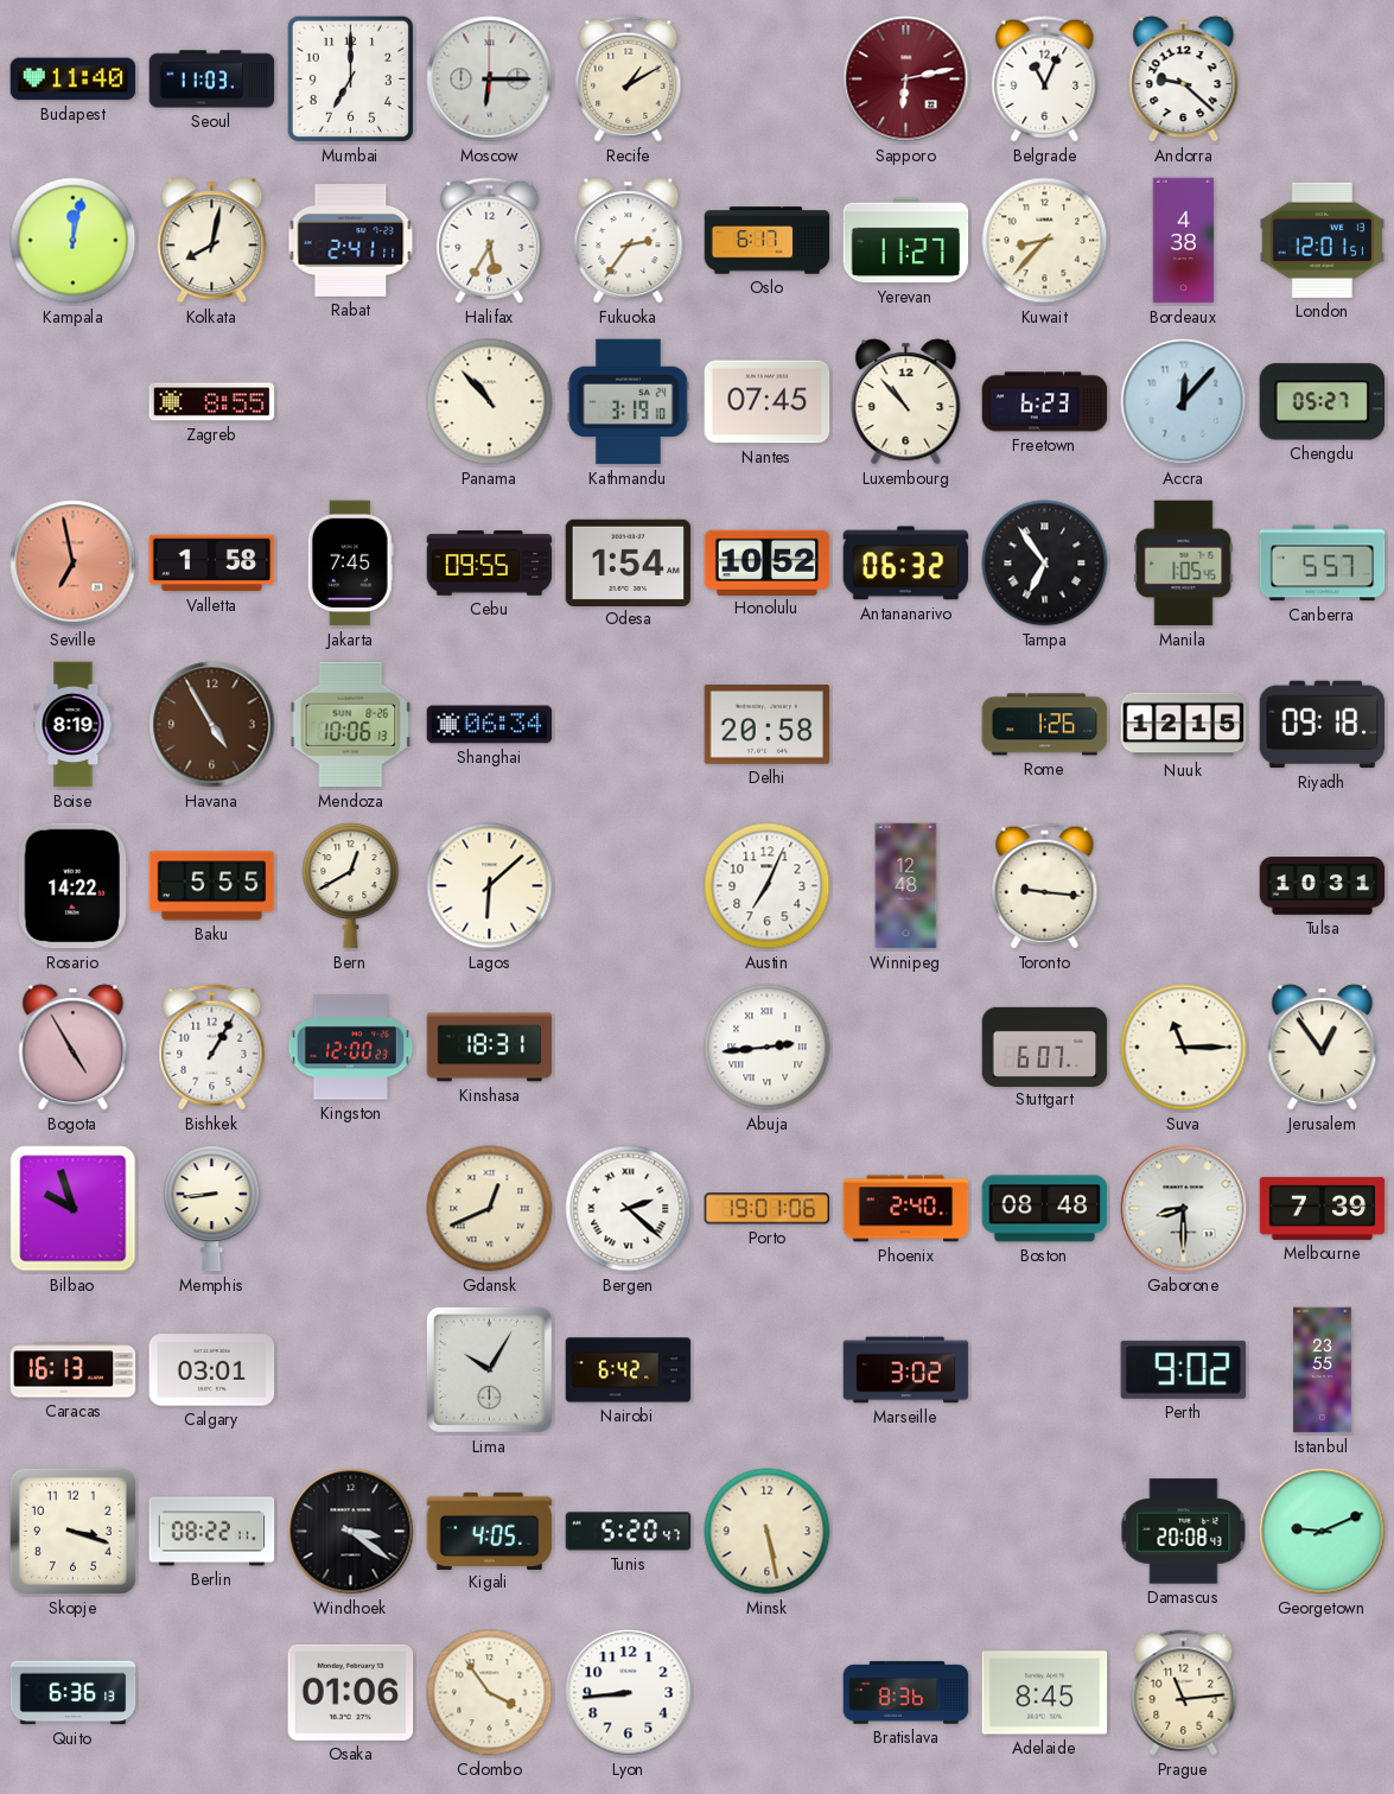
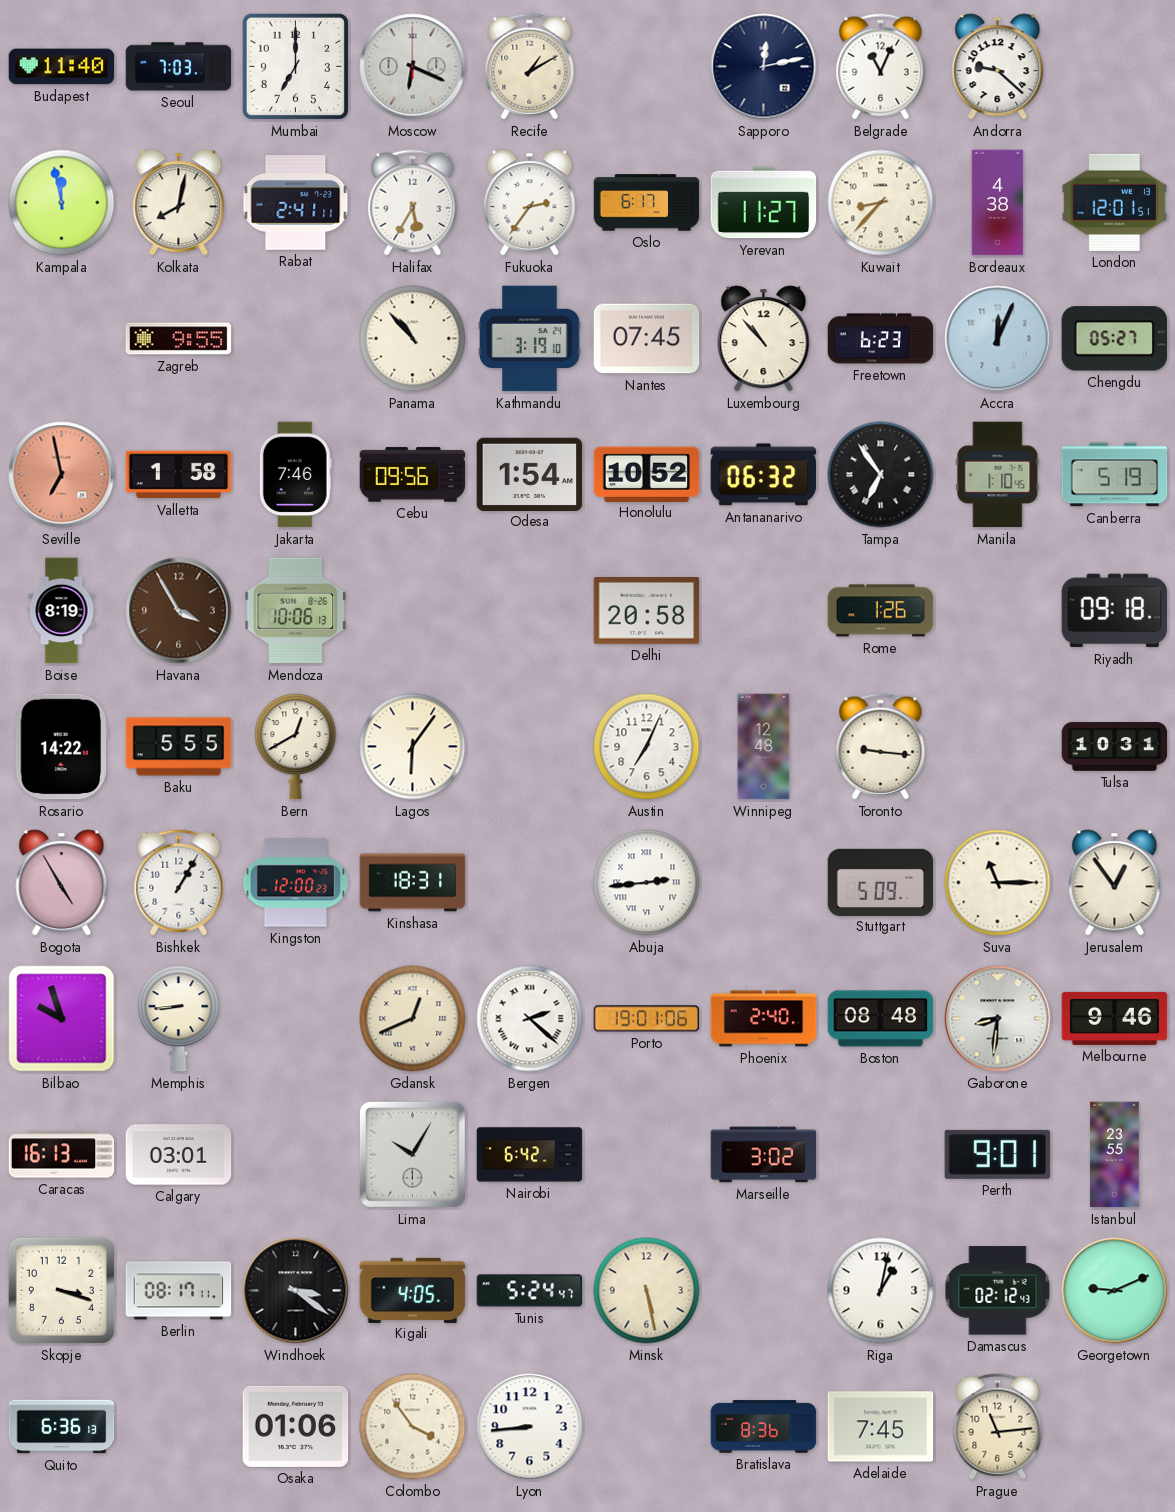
Seoul: 11:03 -> 7:03 (179, 67)
Moscow: 6:15 -> 6:19 (413, 67)
Sapporo: 6:13 -> 12:13 (764, 67)
Sapporo dial: burgundy -> navy (764, 67)
Kampala: 12:02 -> 11:58 (62, 203)
Zagreb: 8:55 -> 9:55 (179, 339)
Accra: 12:07 -> 12:04 (998, 339)
Jakarta: 7:45 -> 7:46 (295, 475)
Cebu: 09:55 -> 09:56 (413, 475)
Manila: 1:05 -> 1:10 (998, 475)
Canberra: 5:57 -> 5:19 (1115, 475)
Havana: 4:55 -> 3:55 (179, 611)
Shanghai: 06:34 -> none (490, 725)
Nuuk: 12:15 -> none (1184, 725)
Lagos: 6:08 -> 6:06 (413, 747)
Stuttgart: 6:07 -> 5:09 (881, 882)
Gaborone: 8:30 -> 8:31 (998, 1019)
Melbourne: 7:39 -> 9:46 (1115, 1018)
Perth: 9:02 -> 9:01 (998, 1154)
Berlin: 08:22 -> 08:17 (179, 1291)
Tunis: 5:20 -> 5:24 (530, 1291)
Riga: none -> 1:02 (881, 1291)
Damascus: 20:08 -> 02:12 (998, 1291)
Adelaide: 8:45 -> 7:45 (881, 1427)
